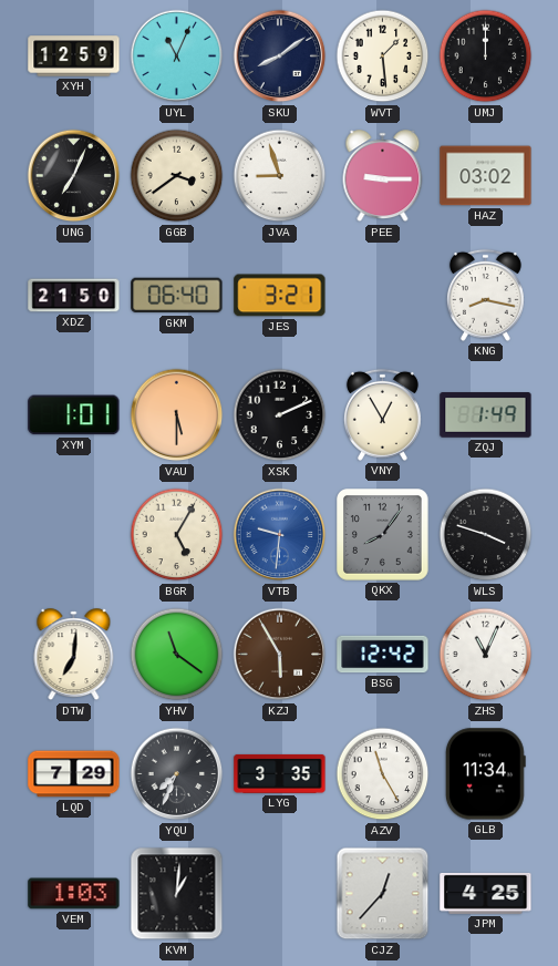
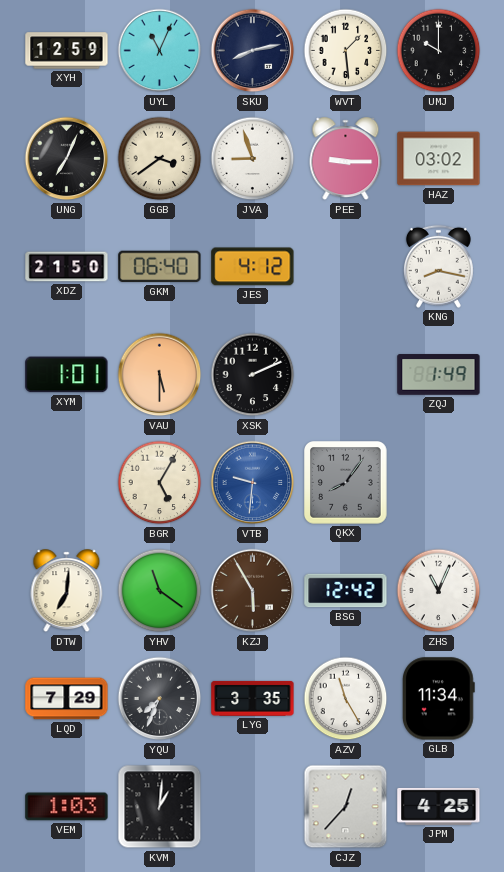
SKU: 8:09 -> 8:13 (253, 51)
UMJ: 12:00 -> 10:00 (439, 51)
JES: 3:21 -> 4:12 (253, 267)
VNY: 12:55 -> none (382, 414)
WLS: 3:48 -> none (486, 535)
